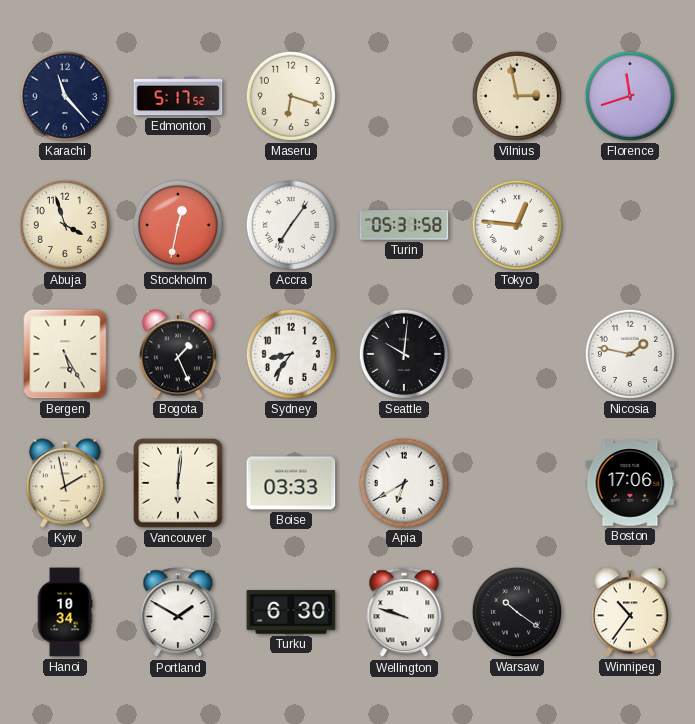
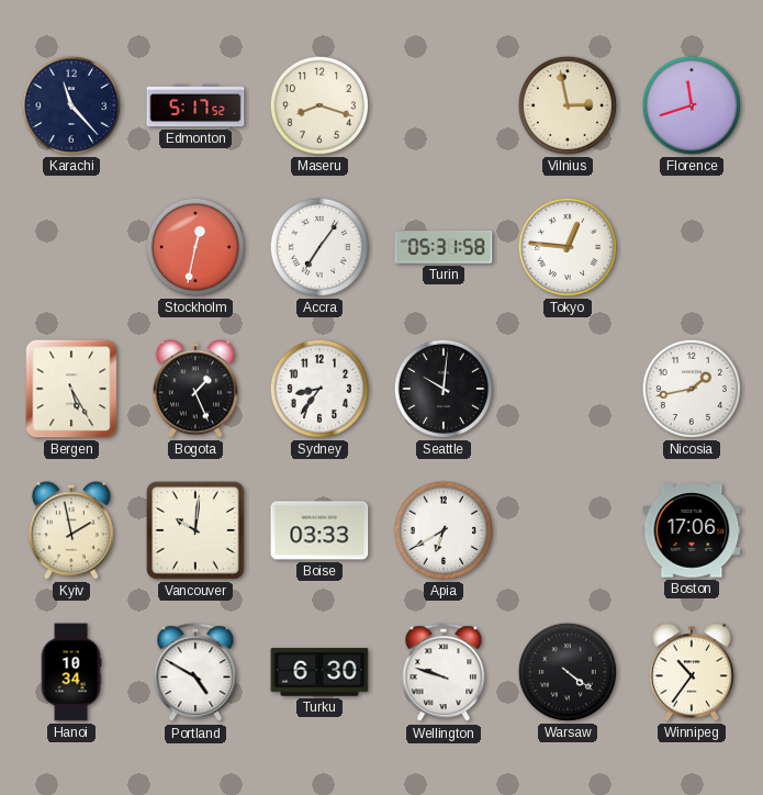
Maseru: 6:18 -> 8:18 (319, 105)
Abuja: 3:57 -> none (65, 225)
Nicosia: 1:47 -> 1:43 (692, 389)
Vancouver: 6:01 -> 10:01 (195, 530)
Portland: 1:50 -> 4:50 (195, 673)
Warsaw: 10:21 -> 4:21 (568, 672)
